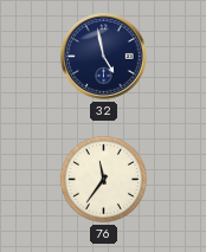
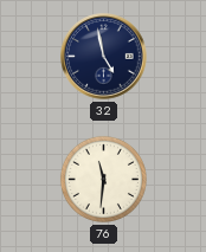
76: 11:36 -> 11:31 (103, 179)
